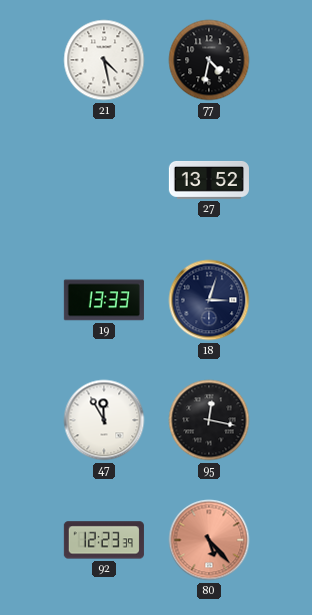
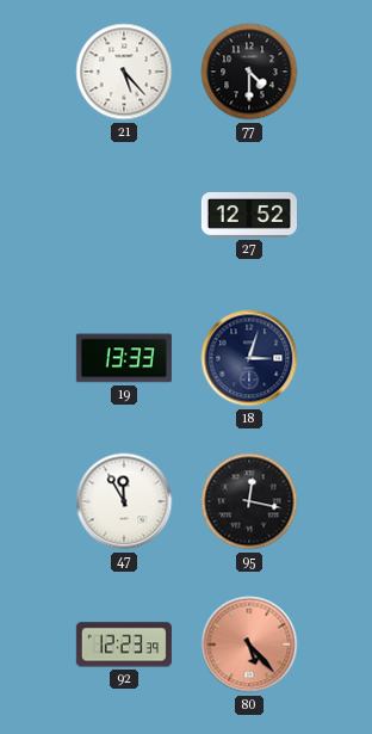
21: 4:28 -> 5:23 (124, 72)
77: 4:32 -> 4:30 (249, 72)
27: 13:52 -> 12:52 (249, 215)
